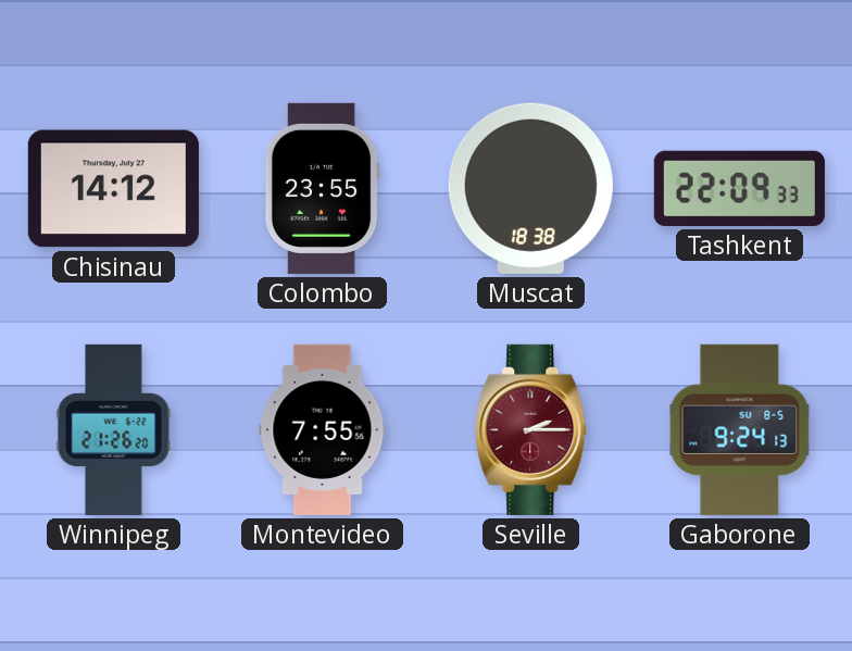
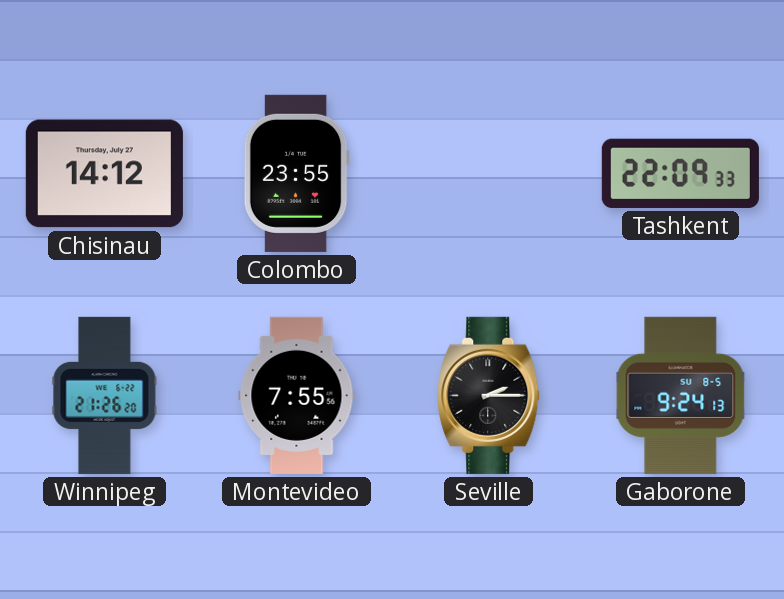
Muscat: 18:38 -> none (530, 188)
Seville dial: burgundy -> black (489, 395)
